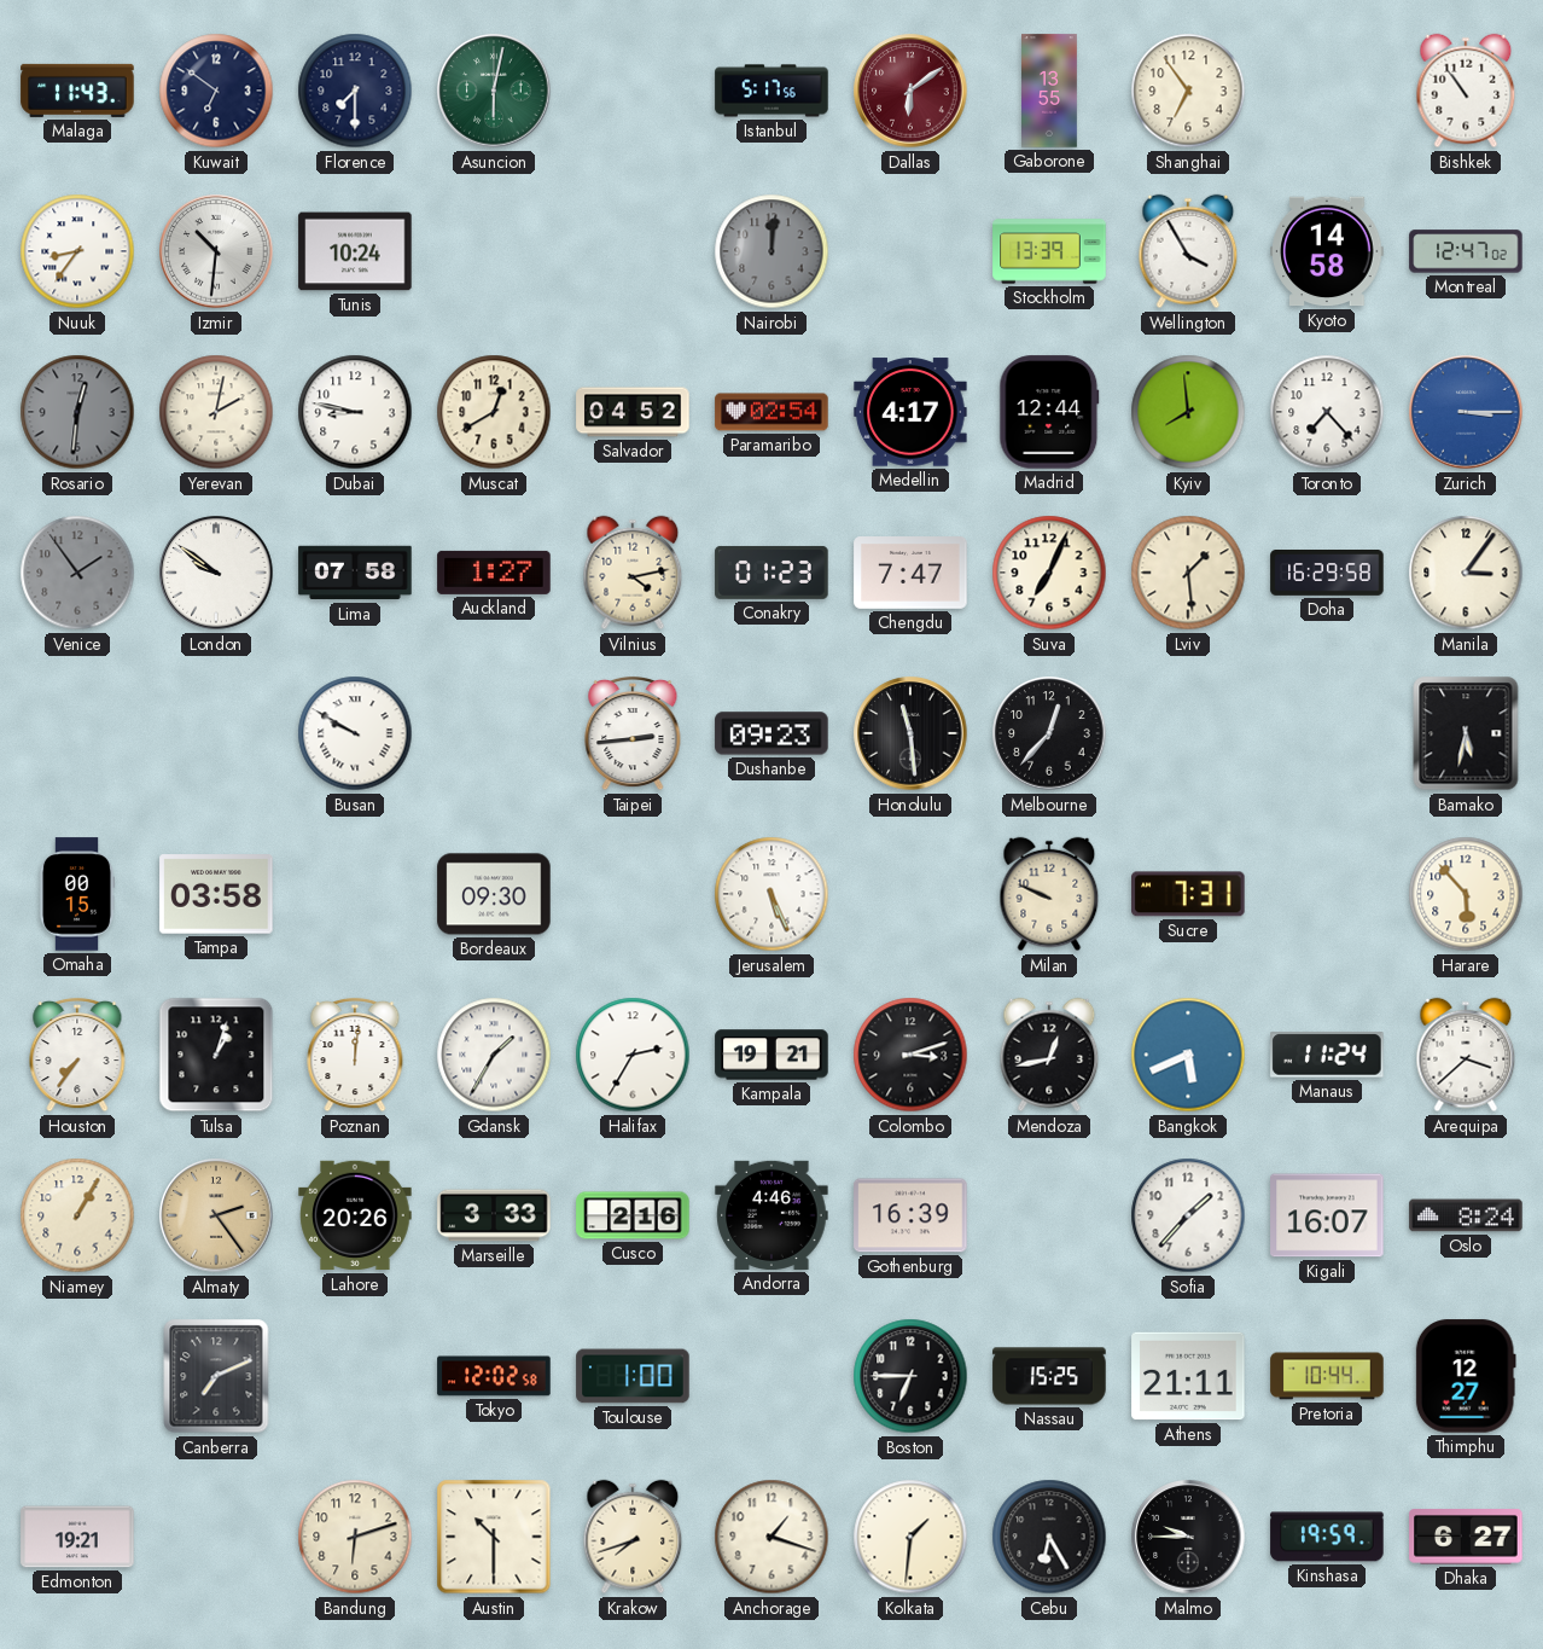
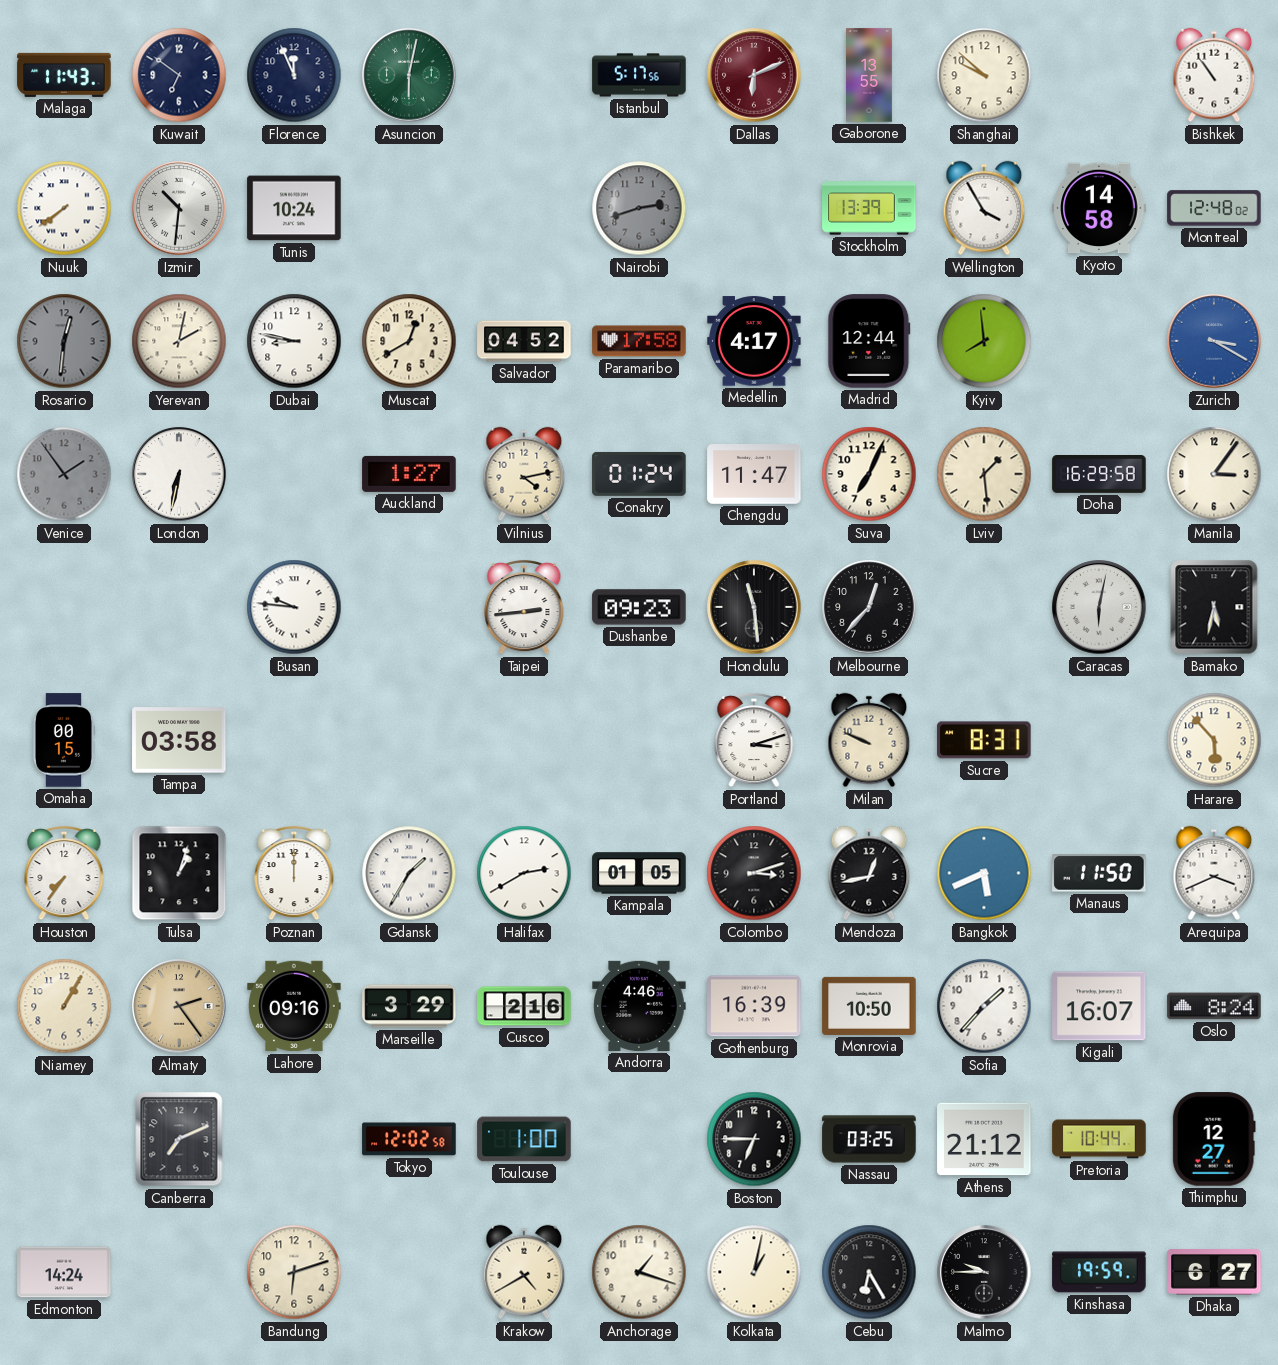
Florence: 7:30 -> 11:56 (294, 75)
Dallas: 6:09 -> 6:11 (754, 75)
Shanghai: 6:54 -> 9:52 (984, 75)
Nuuk: 8:36 -> 7:39 (64, 208)
Nairobi: 12:01 -> 2:42 (639, 208)
Montreal: 12:47 -> 12:48 (1214, 208)
Paramaribo: 02:54 -> 17:58 (639, 341)
Toronto: 7:23 -> none (1327, 412)
Zurich: 3:15 -> 3:20 (1214, 341)
London: 9:51 -> 6:32 (179, 474)
Lima: 07:58 -> none (355, 573)
Conakry: 01:23 -> 01:24 (639, 474)
Chengdu: 7:47 -> 11:47 (754, 475)
Busan: 9:50 -> 9:46 (294, 607)
Caracas: none -> 6:02 (1099, 607)
Bordeaux: 09:30 -> none (494, 894)
Jerusalem: 5:26 -> none (771, 894)
Portland: none -> 3:12 (754, 740)
Sucre: 7:31 -> 8:31 (984, 740)
Poznan: 12:01 -> 12:00 (294, 873)
Halifax: 2:35 -> 2:40 (524, 873)
Kampala: 19:21 -> 01:05 (639, 873)
Manaus: 11:24 -> 11:50 (1099, 873)
Arequipa: 3:38 -> 3:41 (1214, 873)
Lahore: 20:26 -> 09:16 (294, 1006)
Marseille: 3:33 -> 3:29 (409, 1006)
Monrovia: none -> 10:50 (869, 1006)
Nassau: 15:25 -> 03:25 (869, 1139)
Athens: 21:11 -> 21:12 (984, 1139)
Edmonton: 19:21 -> 14:24 (64, 1272)
Austin: 10:30 -> none (494, 1537)
Krakow: 7:42 -> 4:40 (524, 1272)
Kolkata: 1:31 -> 1:02 (754, 1272)
